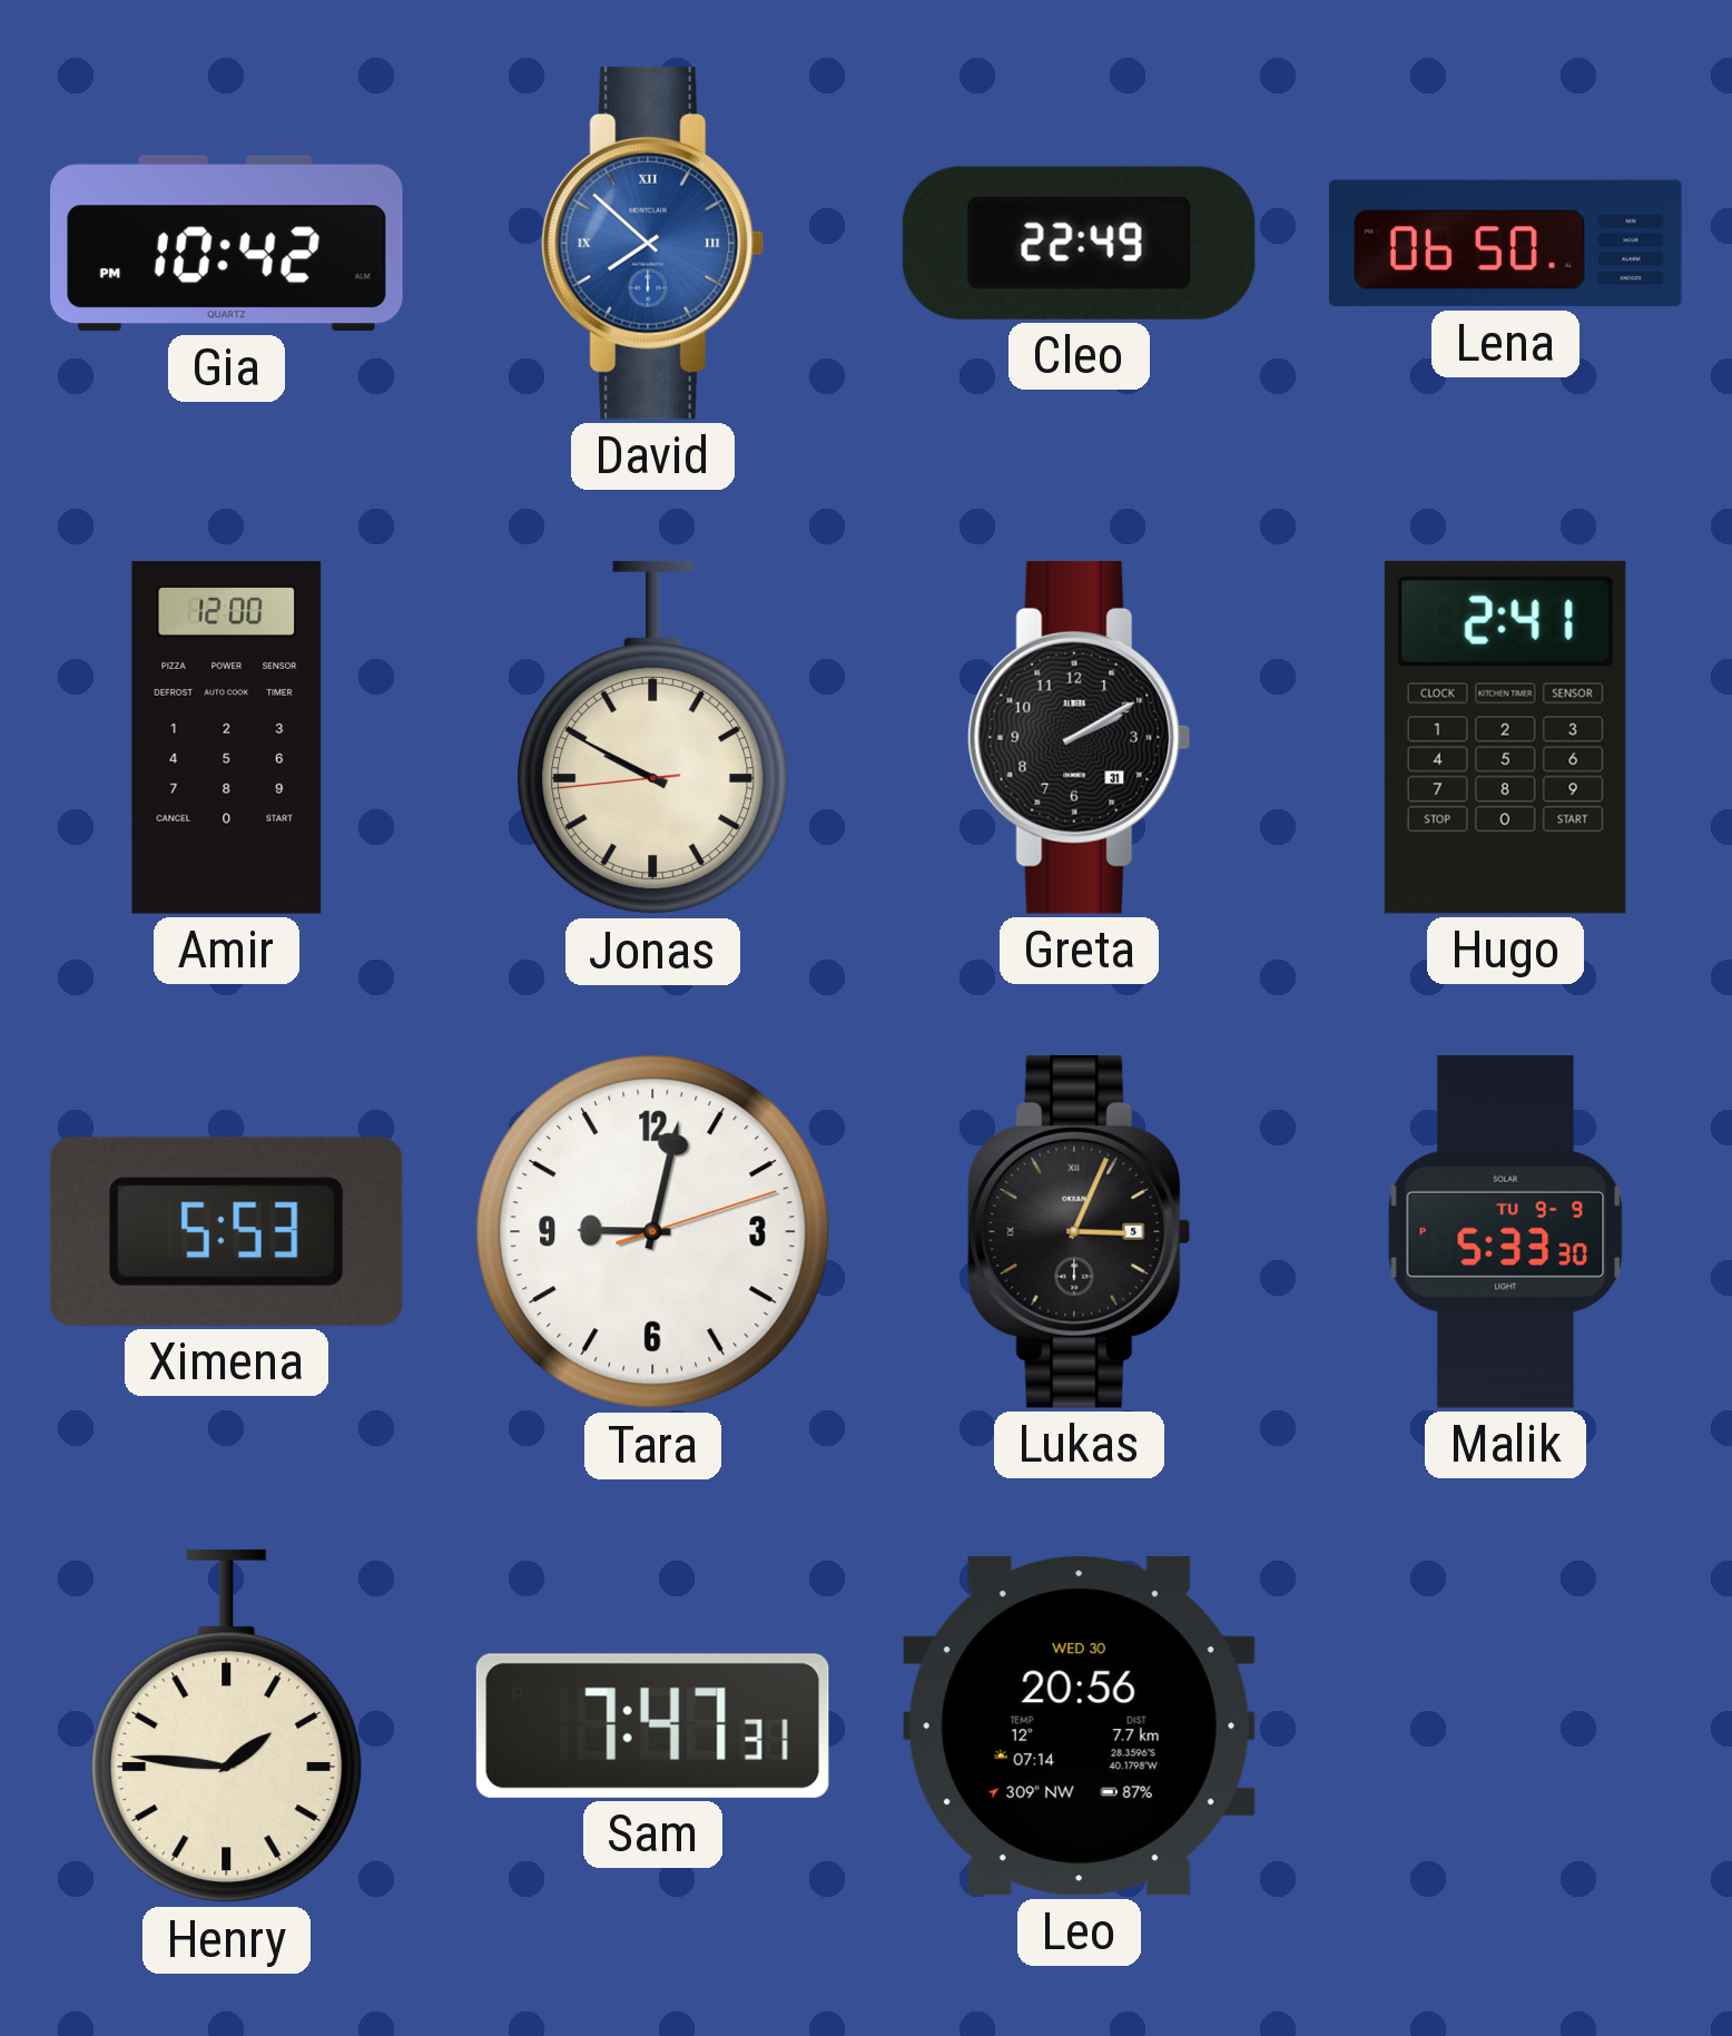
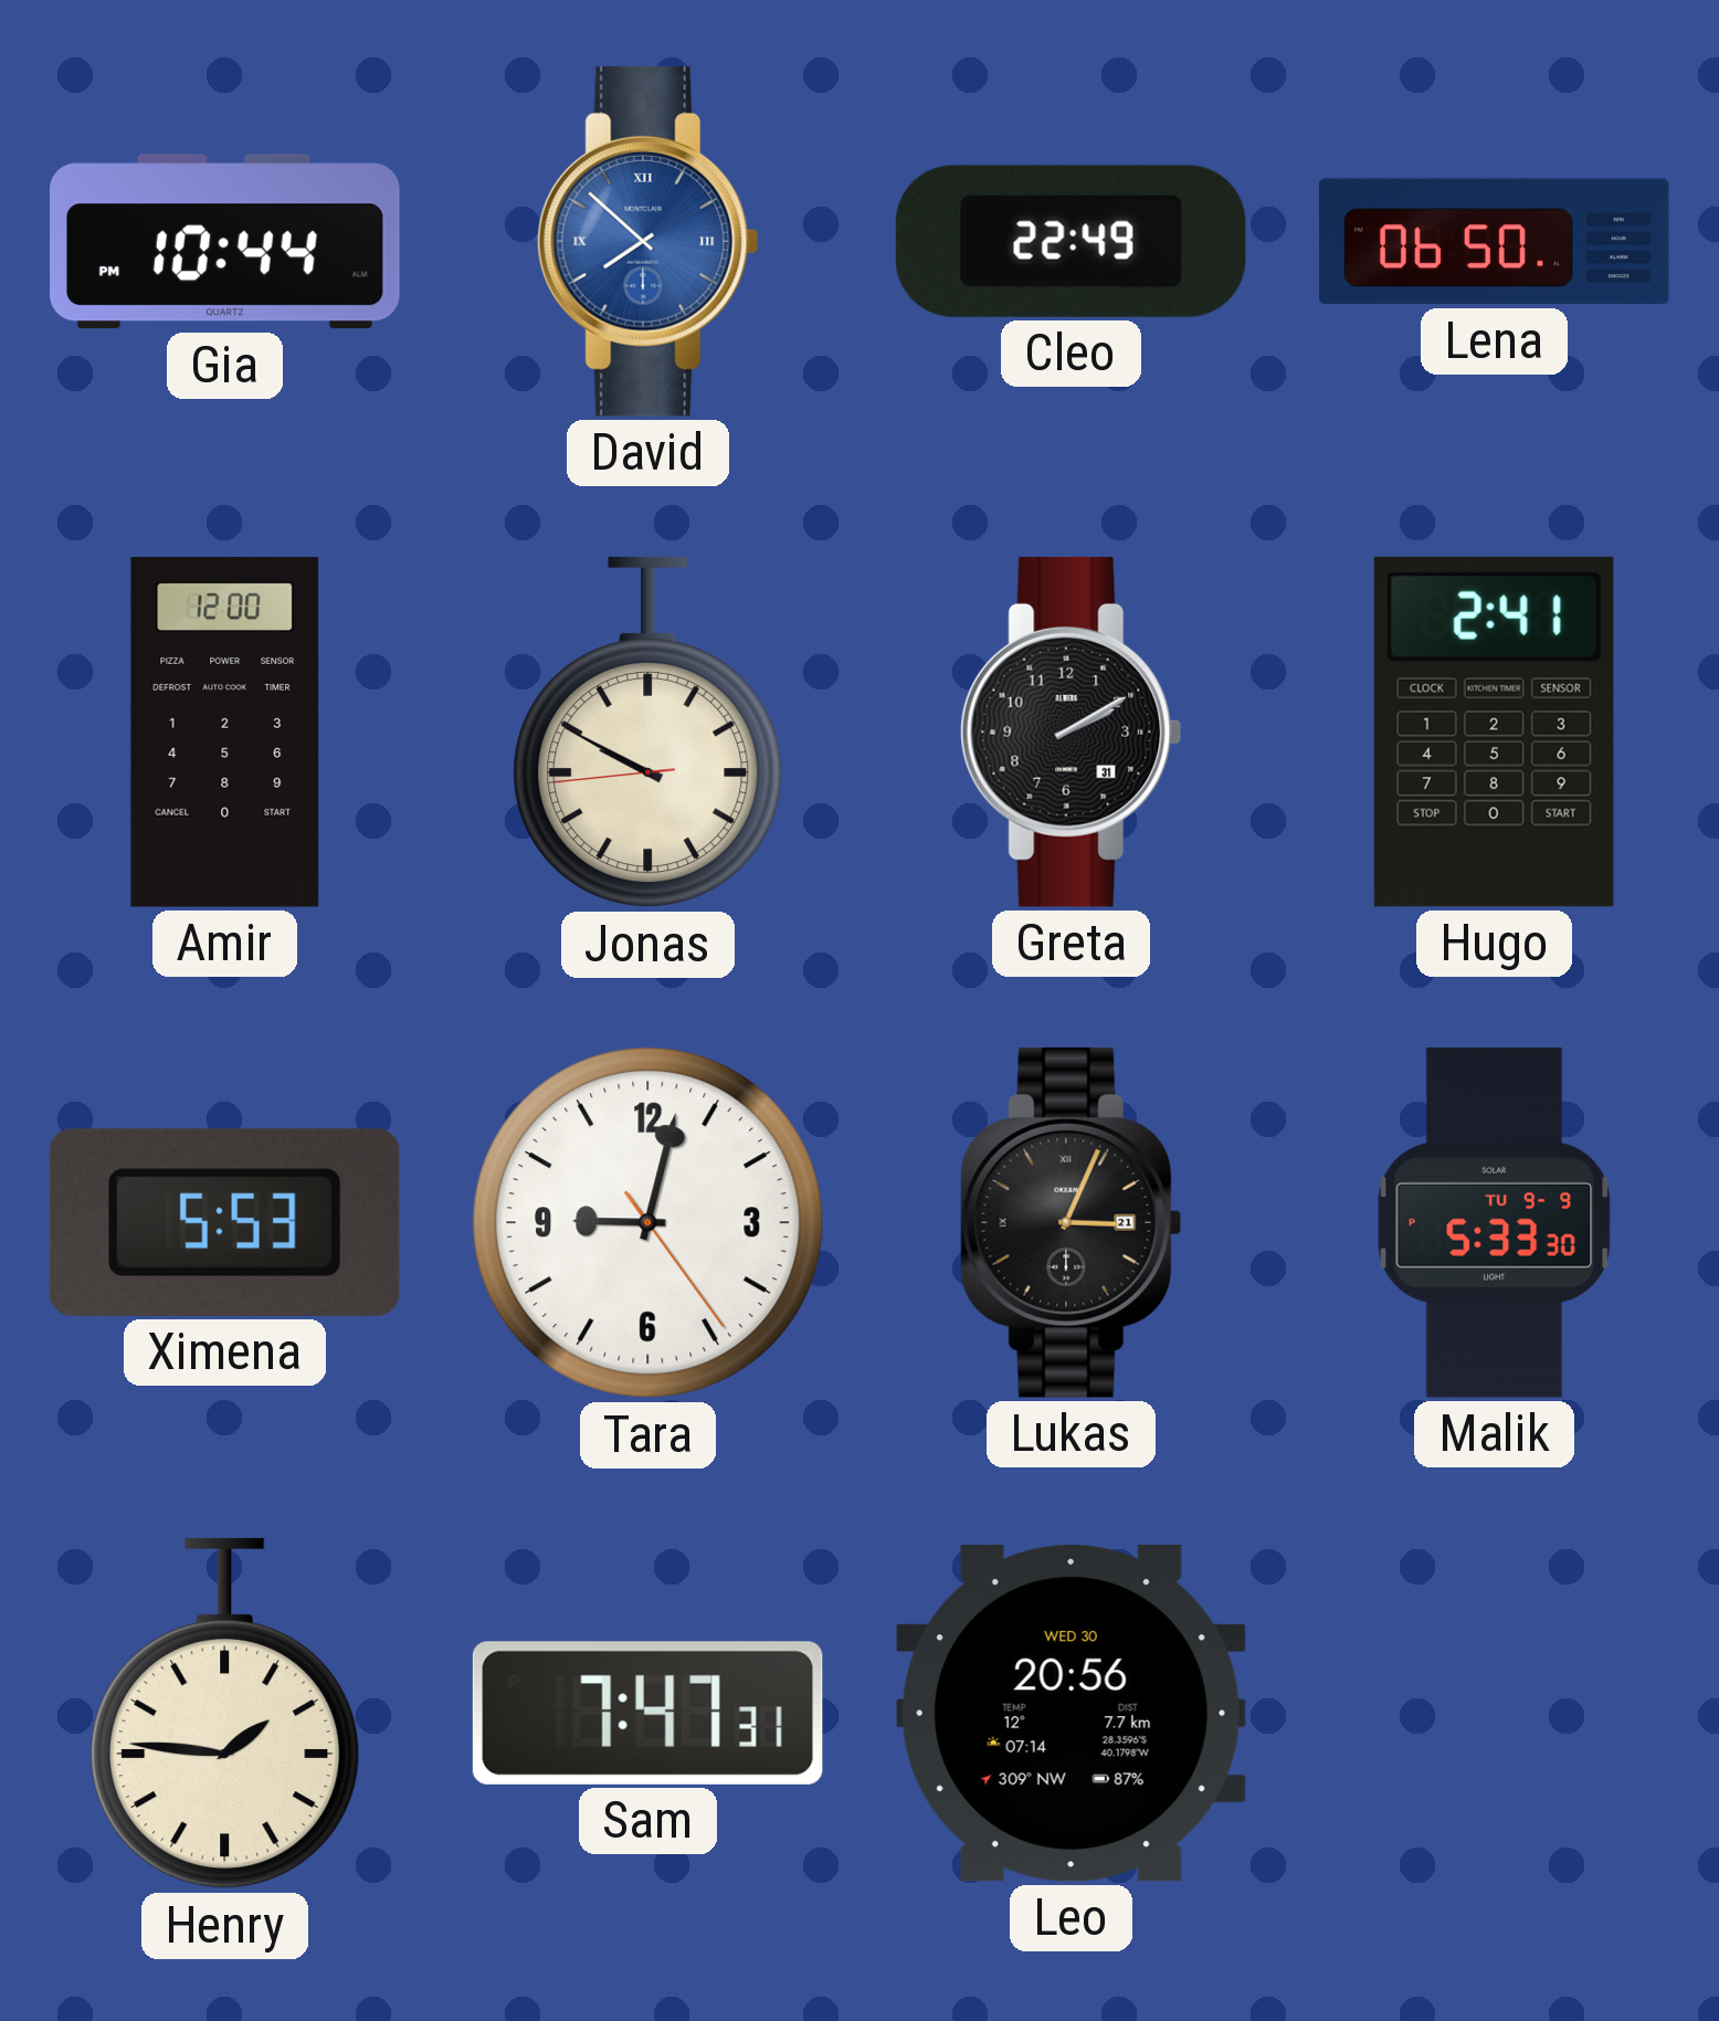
Gia: 10:42 -> 10:44 (225, 242)
Tara: 9:02:12 -> 9:02:24 (648, 1223)
Lukas date: 5 -> 21 (1072, 1222)
